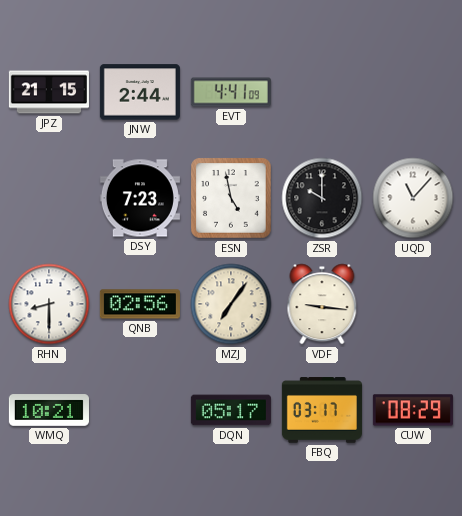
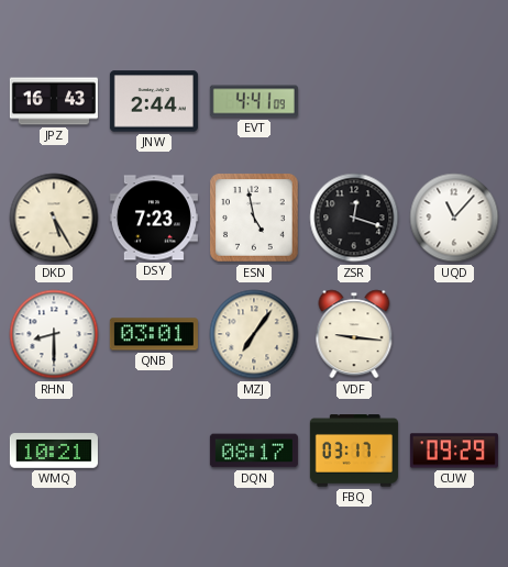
JPZ: 21:15 -> 16:43 (54, 101)
DKD: none -> 5:25 (54, 218)
ZSR: 10:00 -> 12:18 (354, 218)
QNB: 02:56 -> 03:01 (154, 334)
DQN: 05:17 -> 08:17 (254, 451)
CUW: 08:29 -> 09:29 (454, 451)
